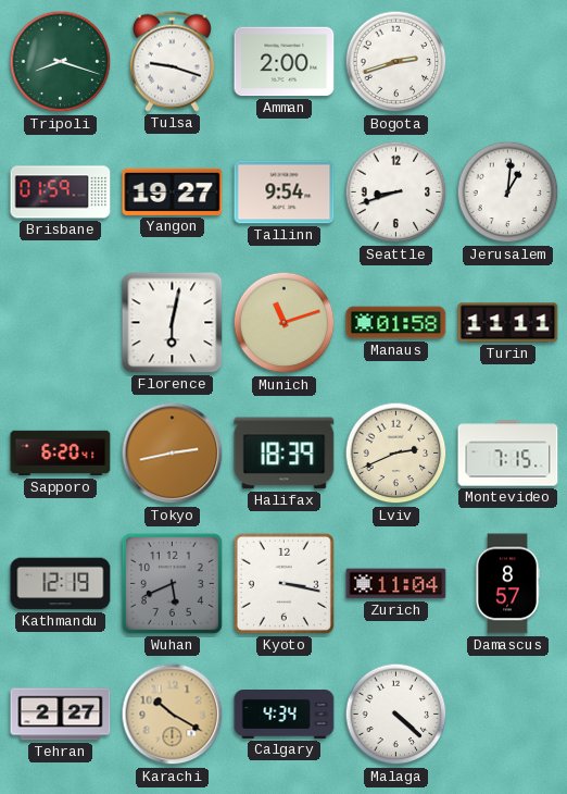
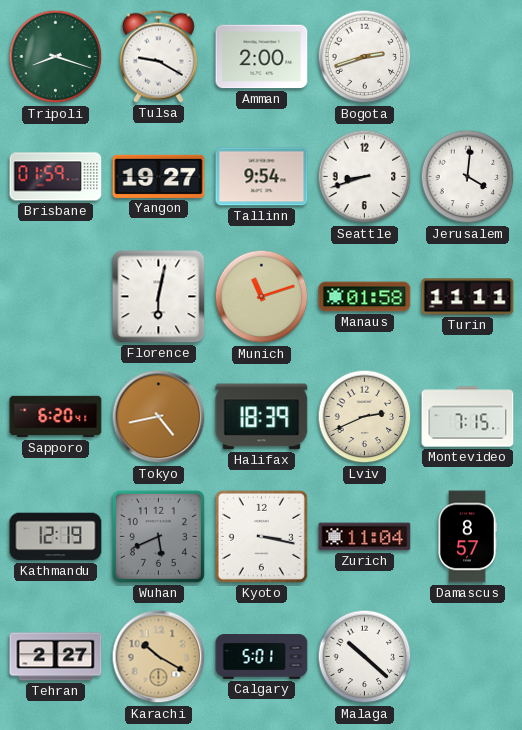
Tulsa: 9:18 -> 9:20 (158, 56)
Jerusalem: 1:01 -> 4:01 (468, 177)
Tokyo: 2:43 -> 4:43 (159, 417)
Calgary: 4:34 -> 5:01 (262, 657)
Malaga: 4:22 -> 10:22 (365, 657)
